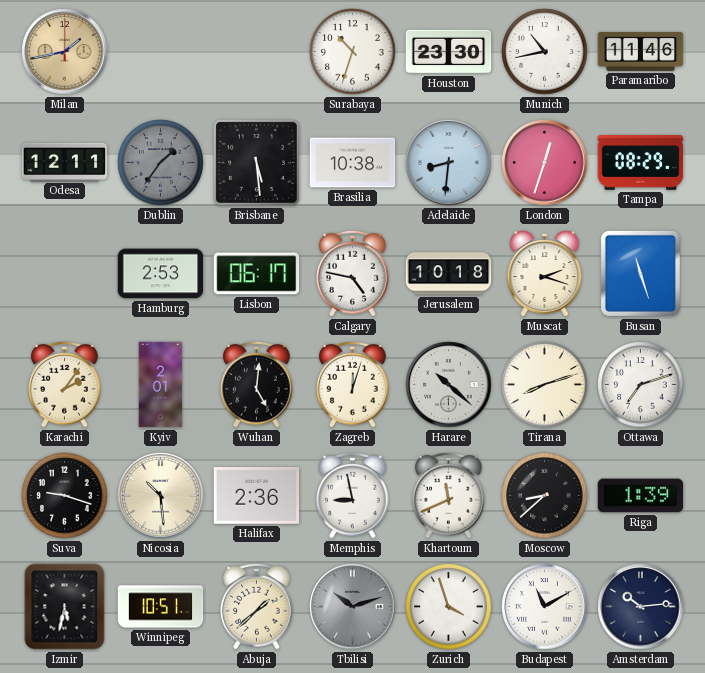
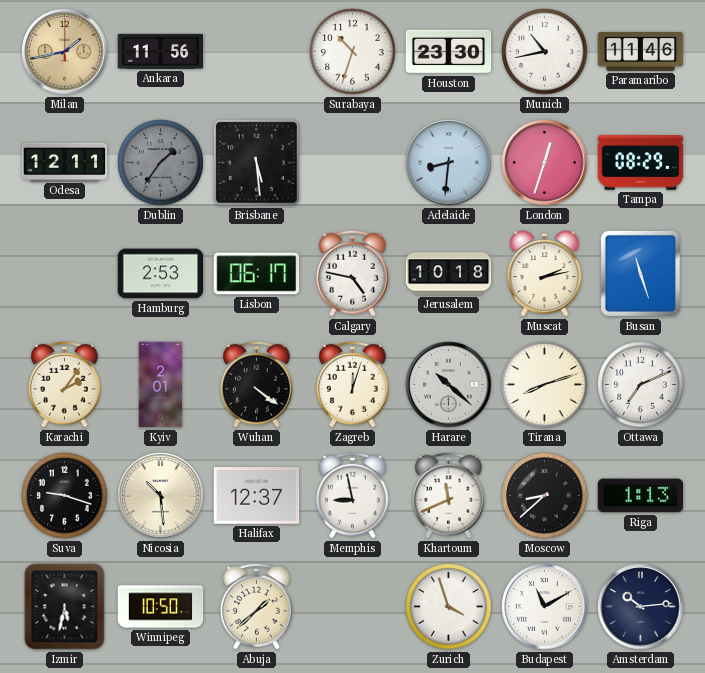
Ankara: none -> 11:56 (161, 51)
Brasilia: 10:38 -> none (353, 163)
Muscat: 2:18 -> 2:13 (545, 274)
Wuhan: 5:01 -> 4:21 (257, 384)
Ottawa: 7:12 -> 7:11 (641, 385)
Halifax: 2:36 -> 12:37 (257, 496)
Riga: 1:39 -> 1:13 (641, 496)
Winnipeg: 10:51 -> 10:50 (161, 607)
Tbilisi: 10:12 -> none (353, 607)
